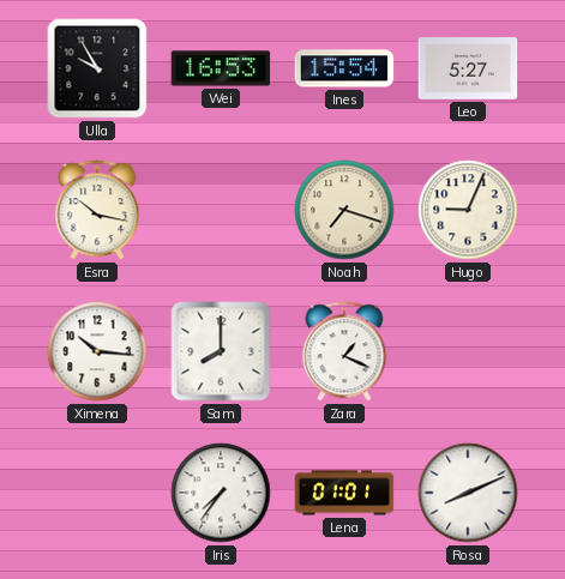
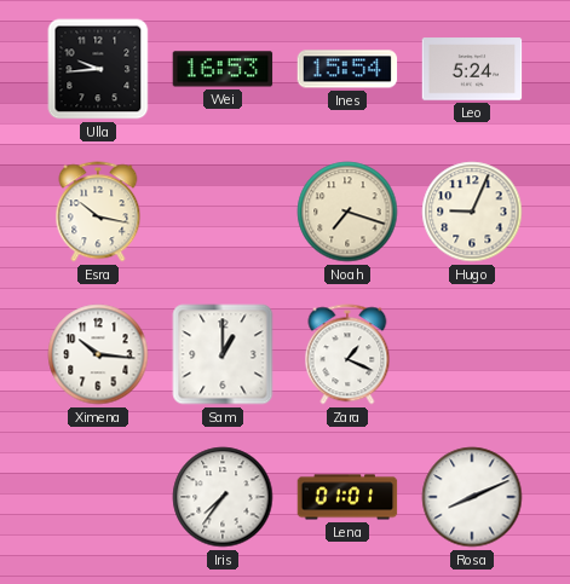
Ulla: 9:55 -> 9:44 (98, 69)
Leo: 5:27 -> 5:24 (472, 69)
Sam: 8:00 -> 1:00 (223, 354)
